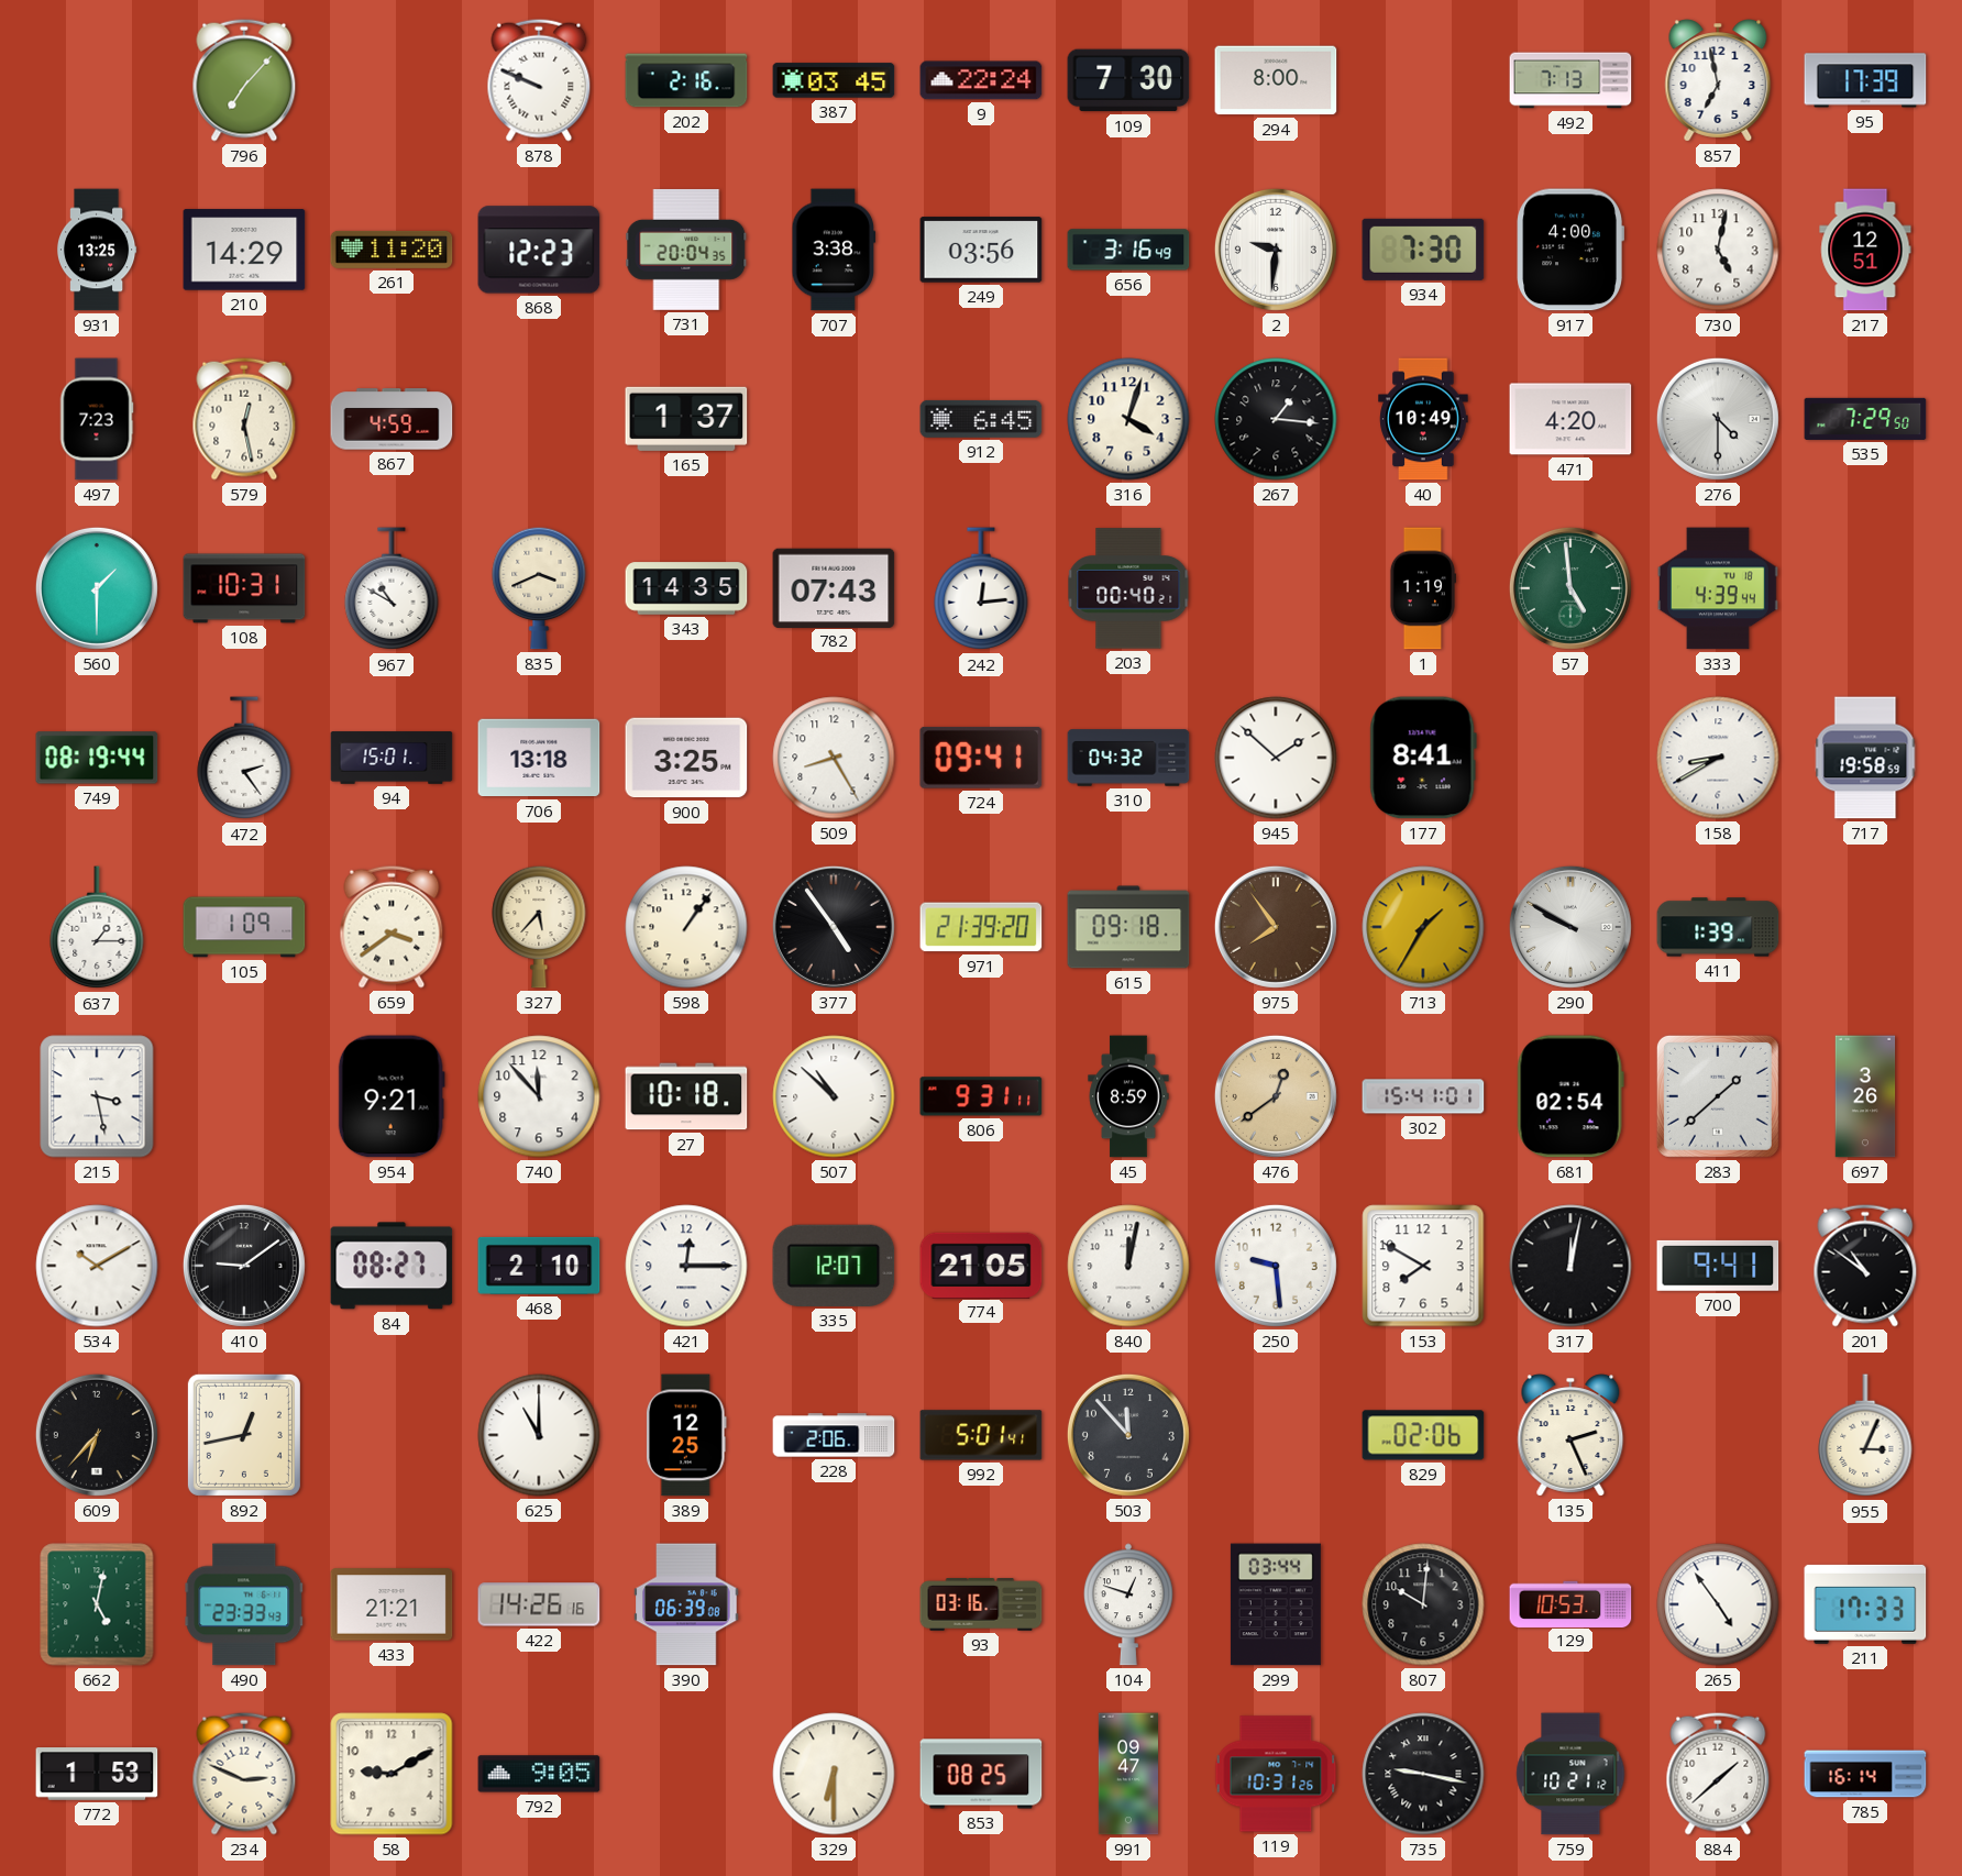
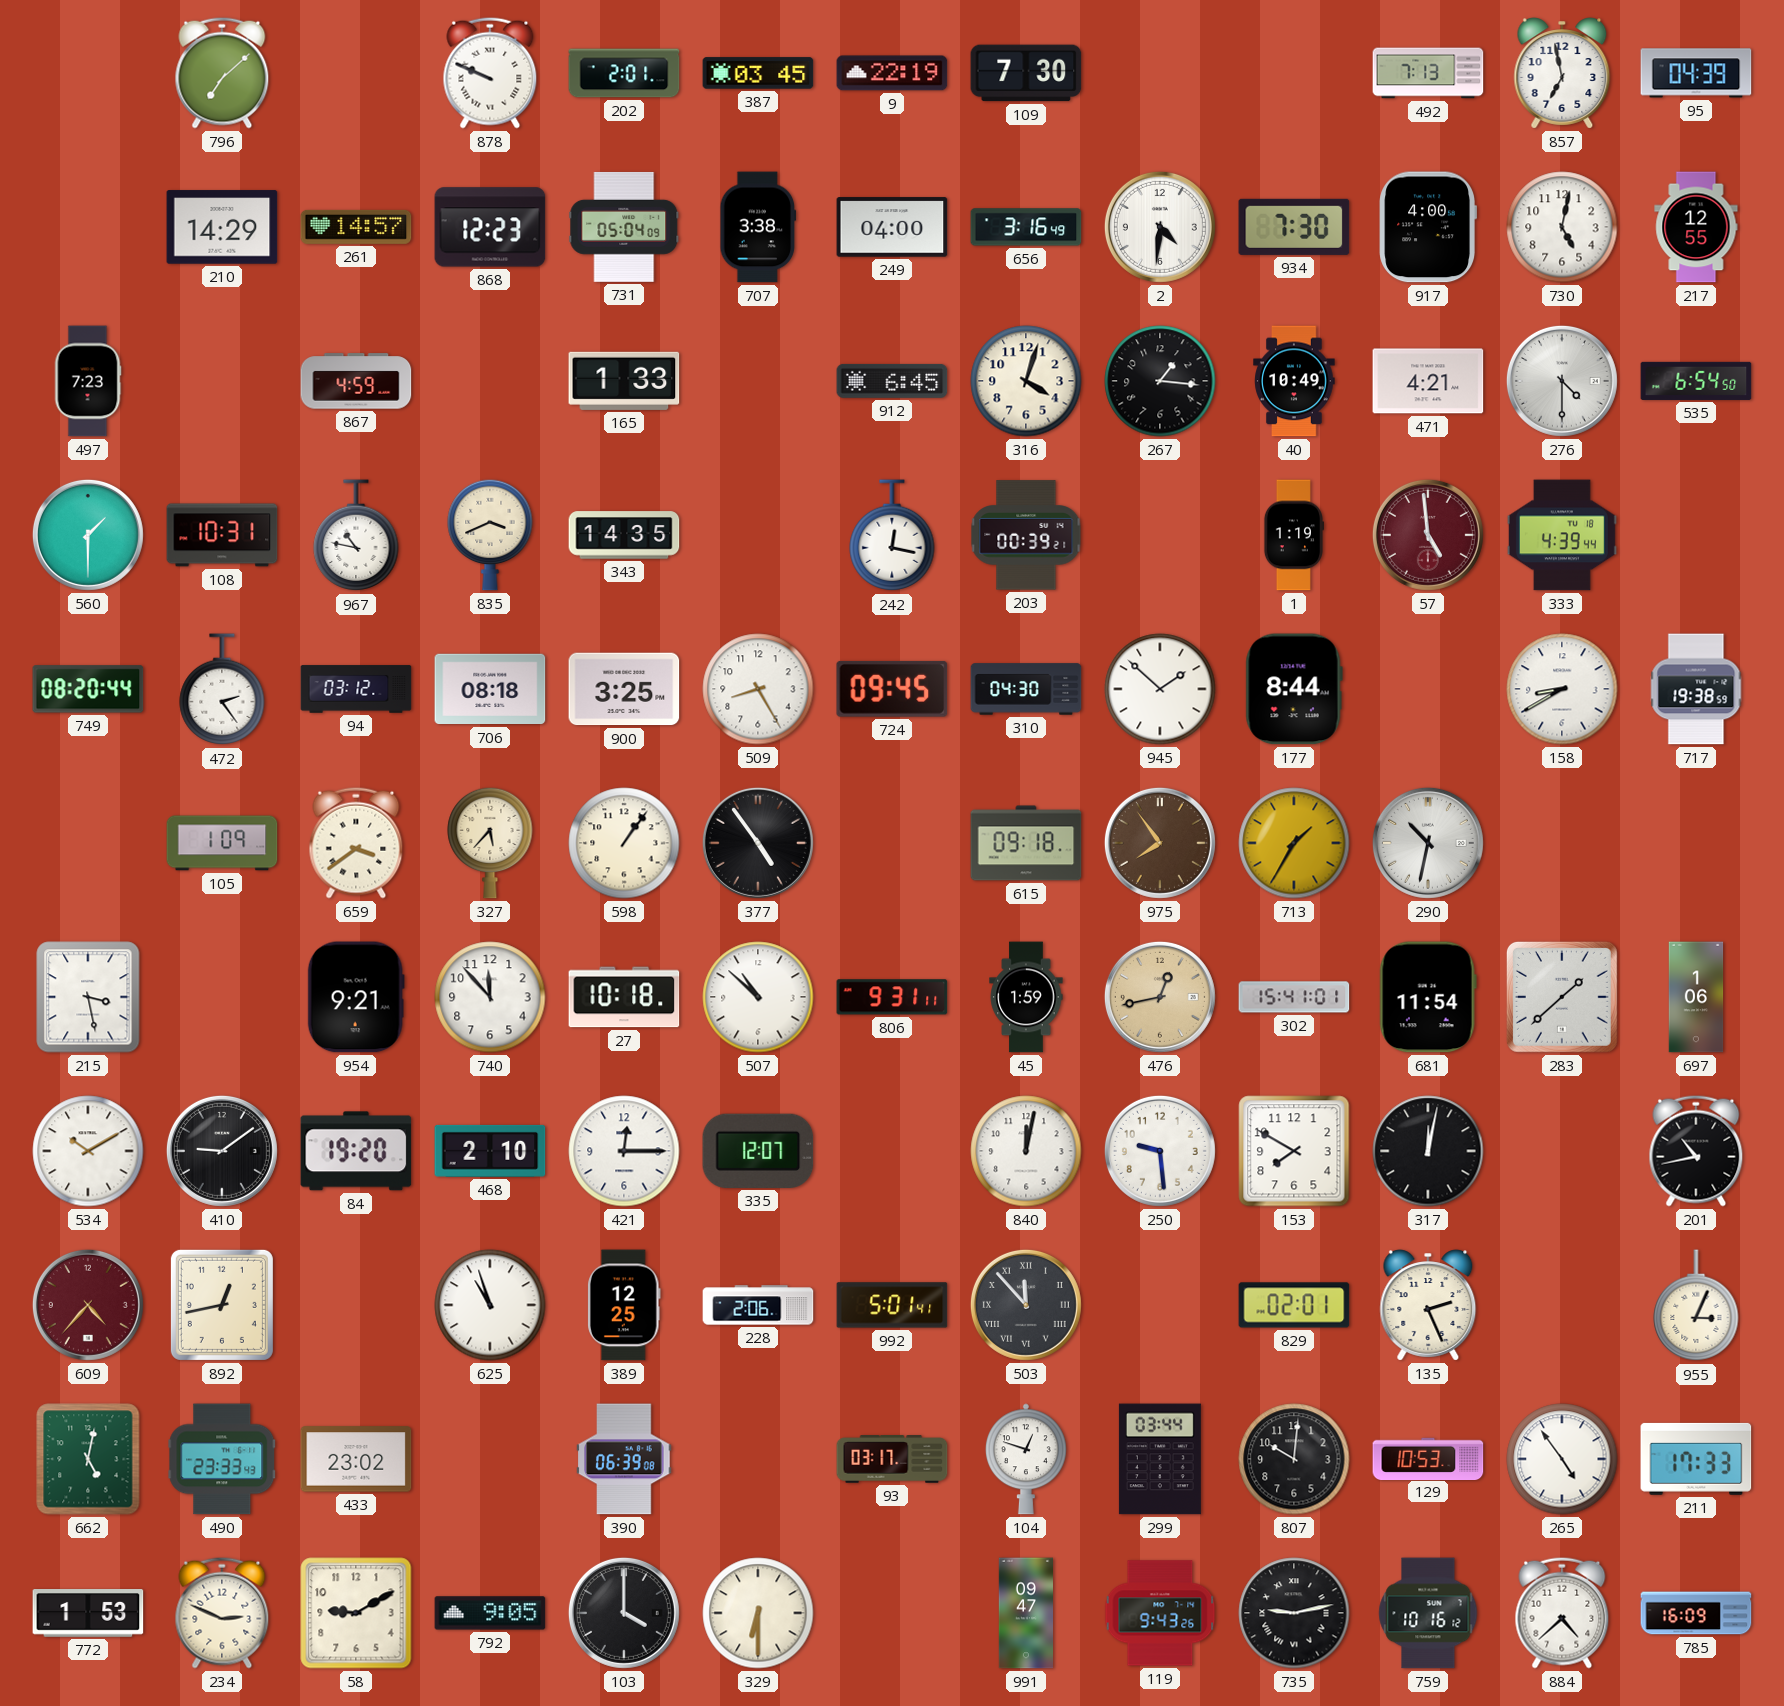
796: 7:07 -> 7:08 (222, 73)
202: 2:16 -> 2:01 (624, 73)
9: 22:24 -> 22:19 (892, 73)
294: 8:00 -> none (1276, 80)
95: 17:39 -> 04:39 (1696, 73)
931: 13:25 -> none (97, 250)
261: 11:20 -> 14:57 (356, 227)
731: 20:04 -> 05:04 (624, 227)
249: 03:56 -> 04:00 (892, 227)
2: 9:31 -> 4:31 (1160, 227)
217: 12:51 -> 12:55 (1696, 227)
579: 12:28 -> none (244, 419)
165: 1:37 -> 1:33 (624, 381)
471: 4:20 -> 4:21 (1428, 381)
535: 7:29 -> 6:54 (1696, 381)
967: 10:50 -> 10:47 (356, 536)
782: 07:43 -> none (834, 587)
242: 12:14 -> 12:17 (892, 536)
203: 00:40 -> 00:39 (1026, 535)
57 dial: green -> burgundy (1428, 535)
749: 08:19 -> 08:20 (88, 689)
94: 15:01 -> 03:12 (356, 689)
706: 13:18 -> 08:18 (490, 689)
724: 09:41 -> 09:45 (892, 689)
310: 04:32 -> 04:30 (1026, 689)
177: 8:41 -> 8:44 (1294, 689)
717: 19:58 -> 19:38 (1696, 689)
637: 1:15 -> none (97, 928)
971: 21:39 -> none (981, 927)
290: 9:50 -> 10:32 (1428, 843)
411: 1:39 -> none (1718, 927)
45: 8:59 -> 1:59 (1026, 997)
476: 12:39 -> 12:43 (1160, 997)
681: 02:54 -> 11:54 (1428, 997)
697: 3:26 -> 1:06 (1696, 997)
84: 08:27 -> 19:20 (356, 1151)
774: 21:05 -> none (981, 1265)
700: 9:41 -> none (1718, 1266)
201: 10:51 -> 10:43 (1696, 1151)
609: 6:37 -> 4:37 (88, 1305)
609 dial: black -> burgundy (88, 1305)
625: 11:00 -> 10:57 (490, 1305)
503 numerals: Arabic -> Roman (1026, 1305)
829: 02:06 -> 02:01 (1294, 1305)
433: 21:21 -> 23:02 (356, 1459)
422: 14:26 -> none (539, 1604)
93: 03:16 -> 03:17 (892, 1459)
103: none -> 4:00 (624, 1613)
853: 08:25 -> none (981, 1774)
119: 10:31 -> 9:43 (1160, 1613)
735: 9:17 -> 9:13 (1294, 1613)
759: 10:21 -> 10:16 (1428, 1613)
884: 1:38 -> 4:38 (1562, 1613)
785: 16:14 -> 16:09 (1696, 1613)
